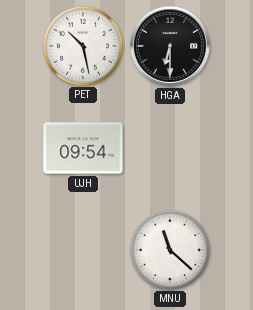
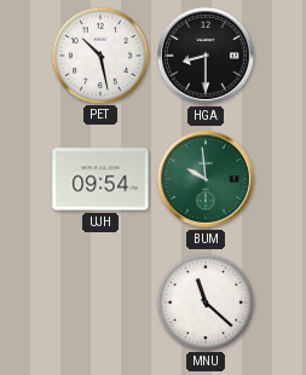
HGA: 6:30 -> 8:30 (206, 56)
BUM: none -> 9:59 (206, 179)
